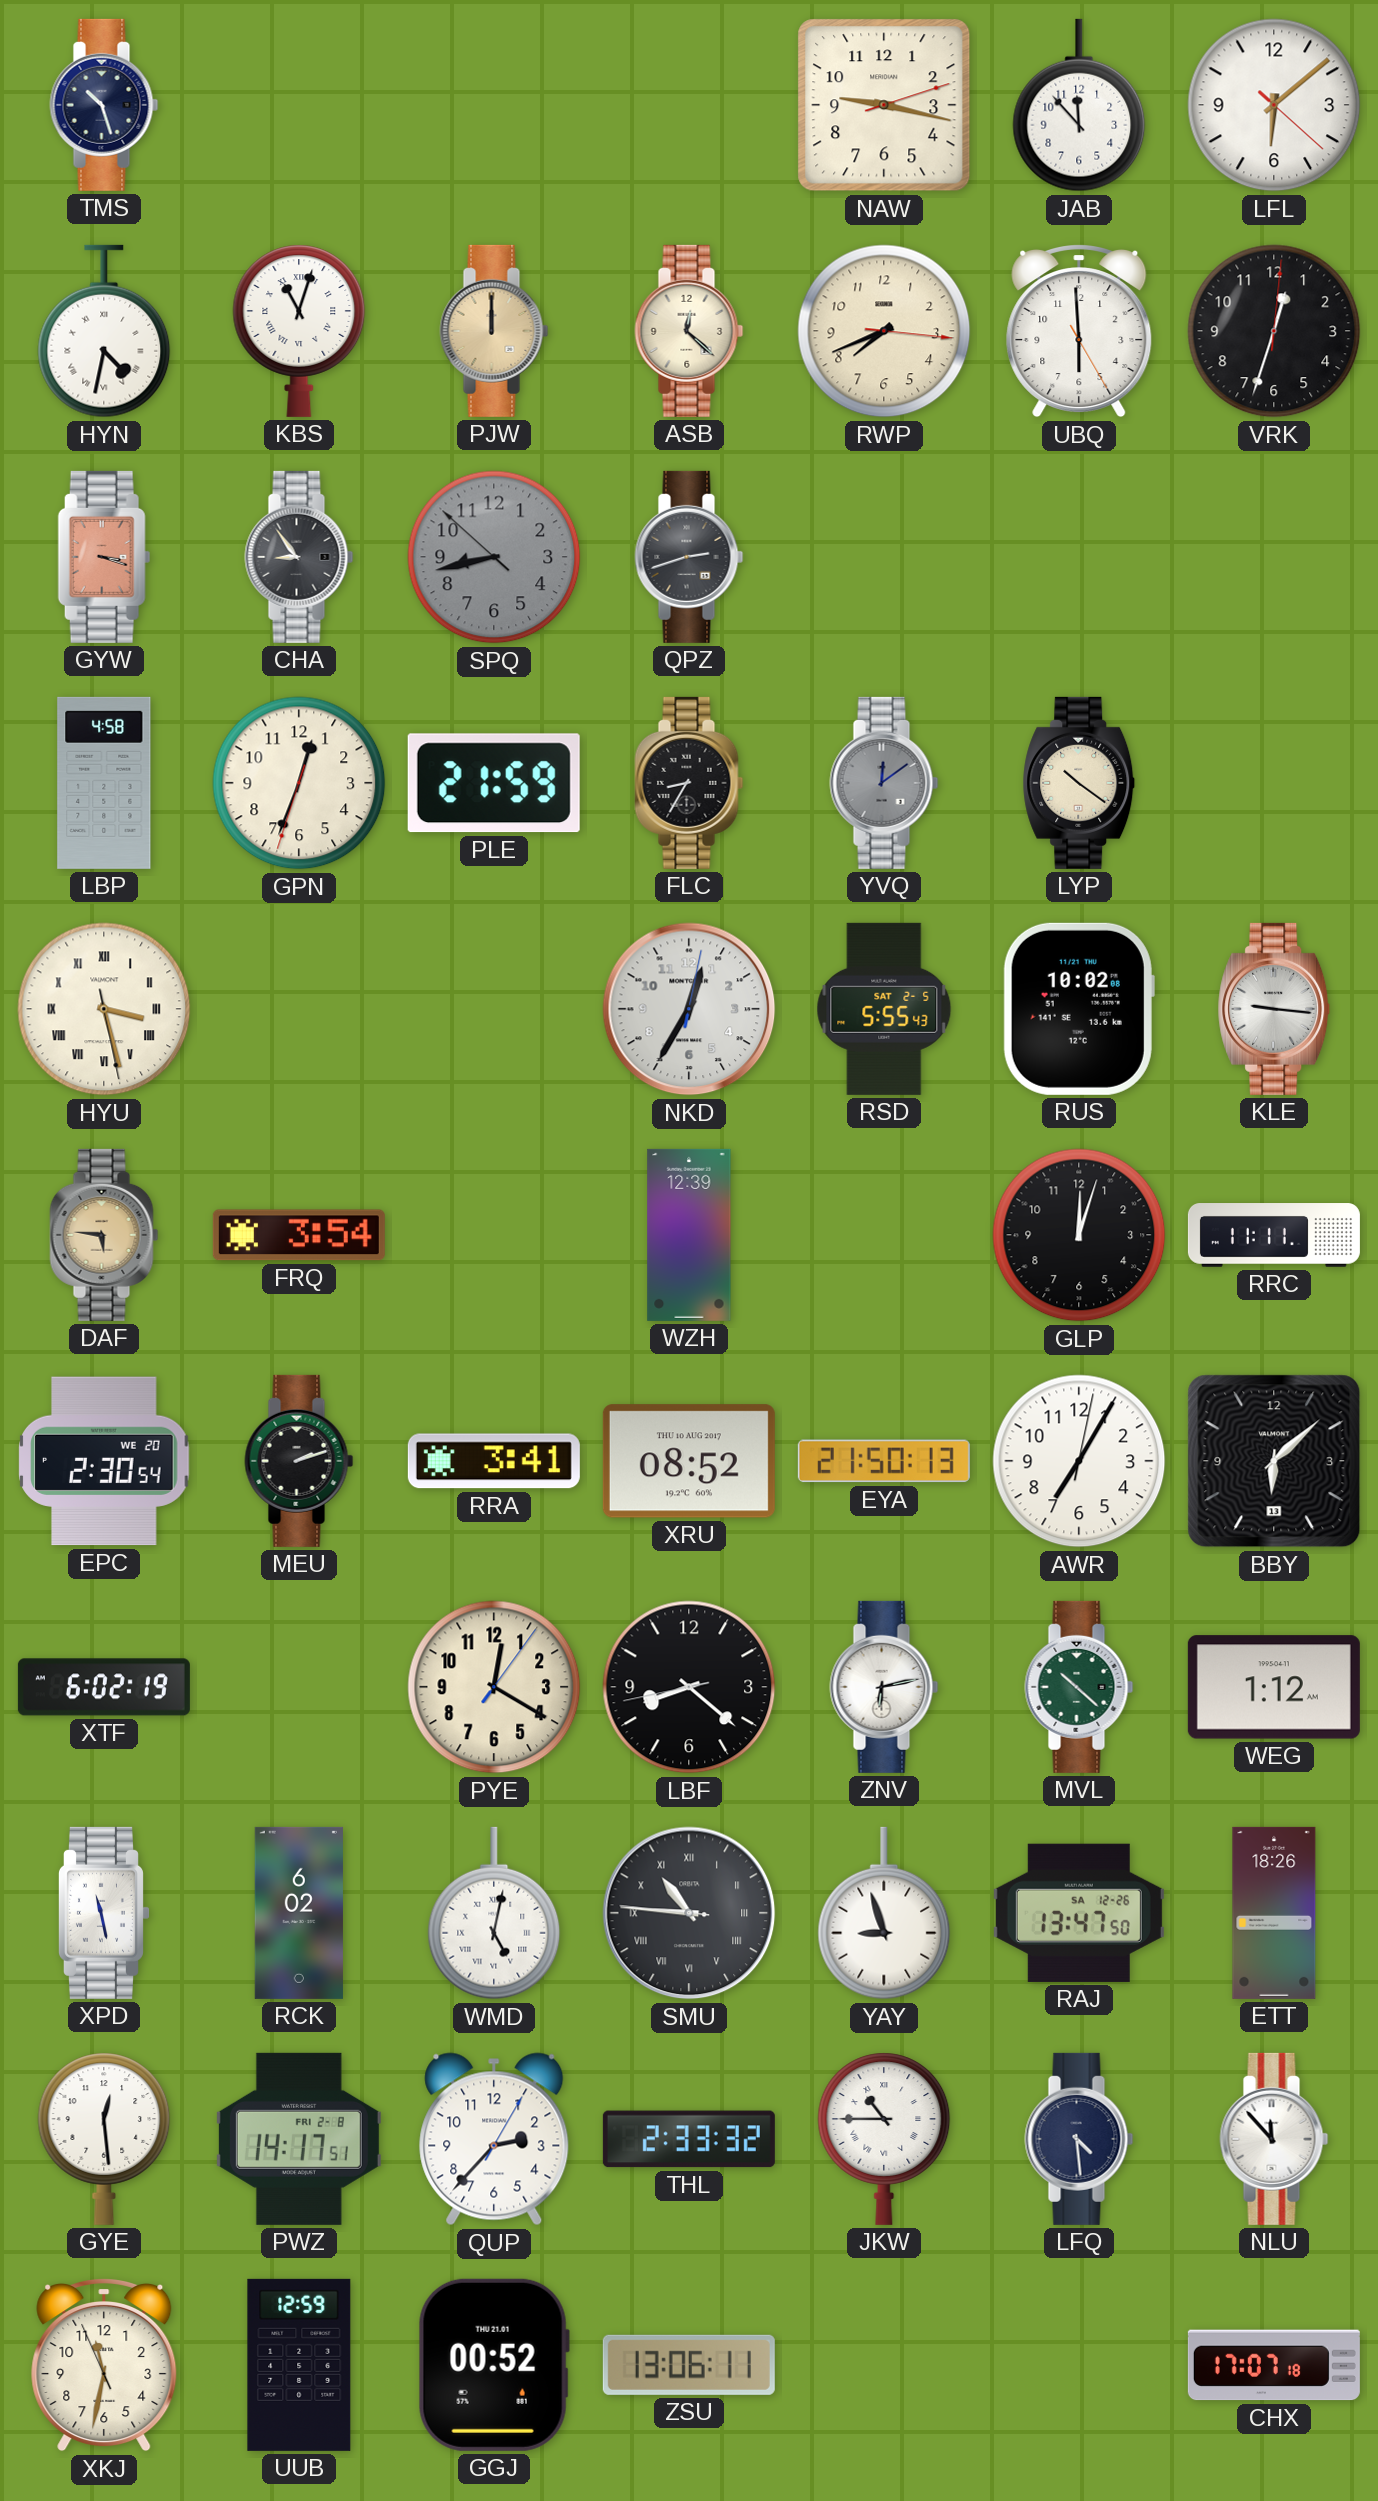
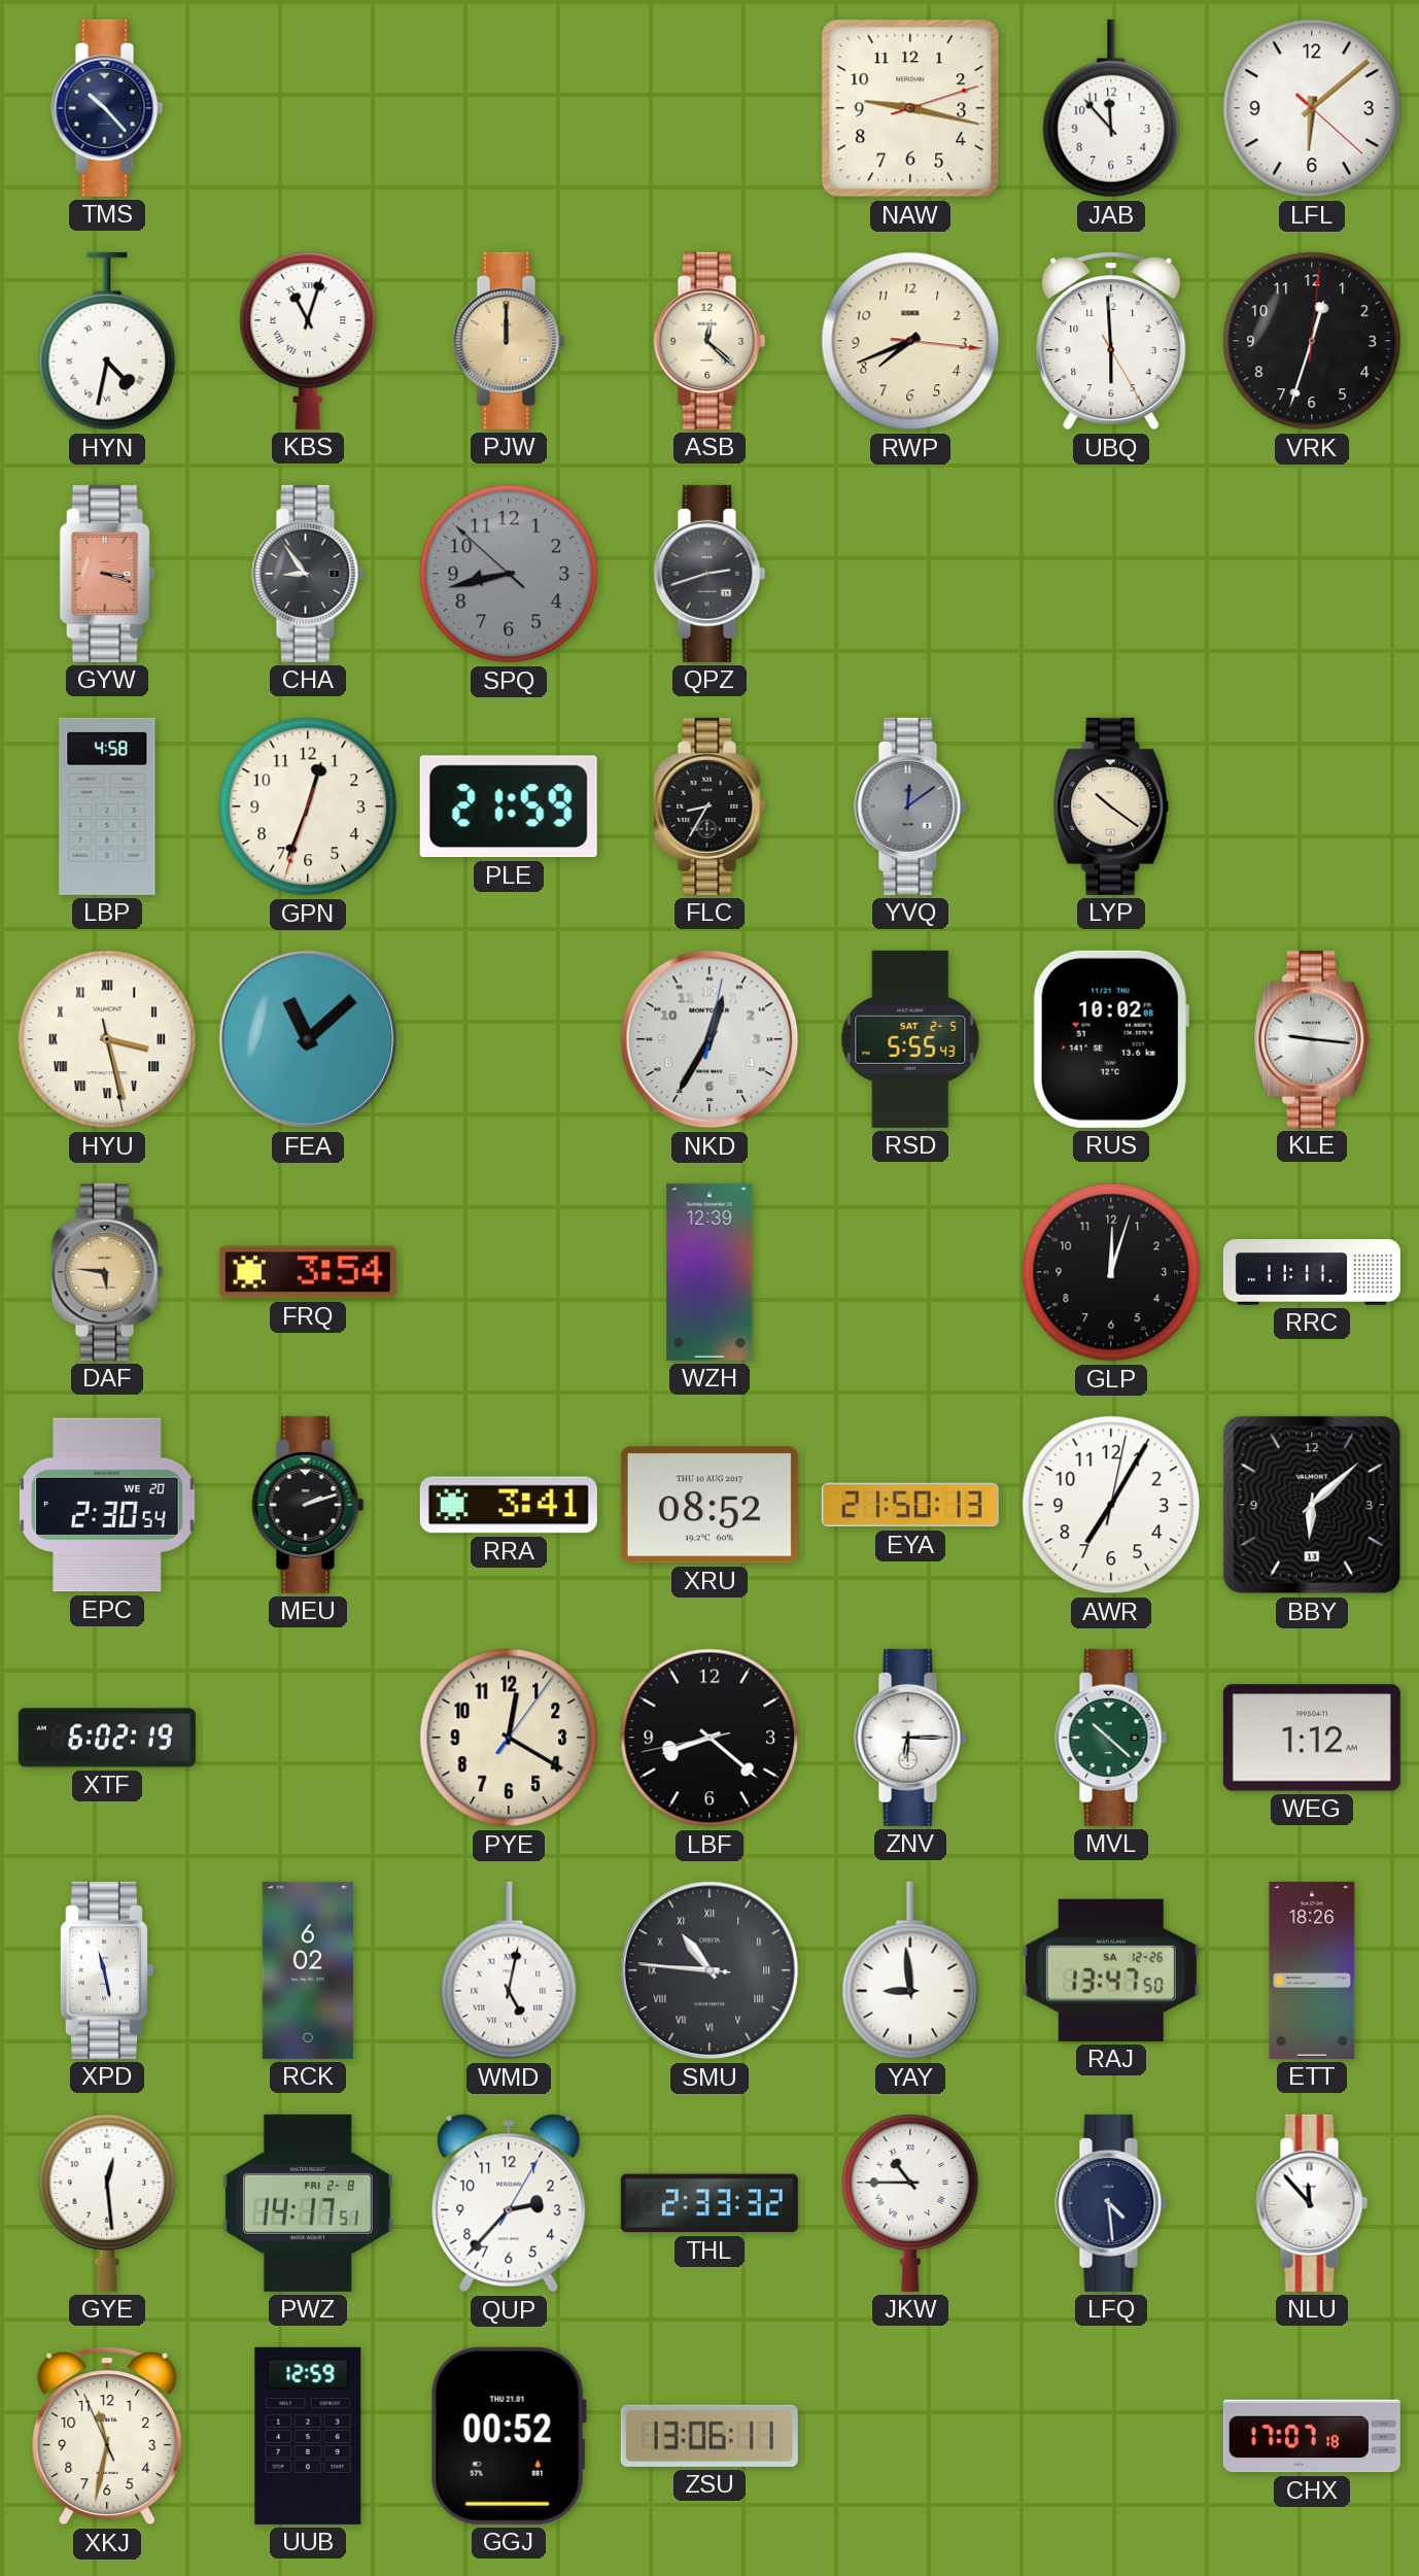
TMS: 10:27 -> 10:23 (107, 108)
FEA: none -> 11:08 (308, 1039)
ZNV: 6:13 -> 6:15 (910, 1738)
YAY: 8:57 -> 8:59 (910, 1970)
